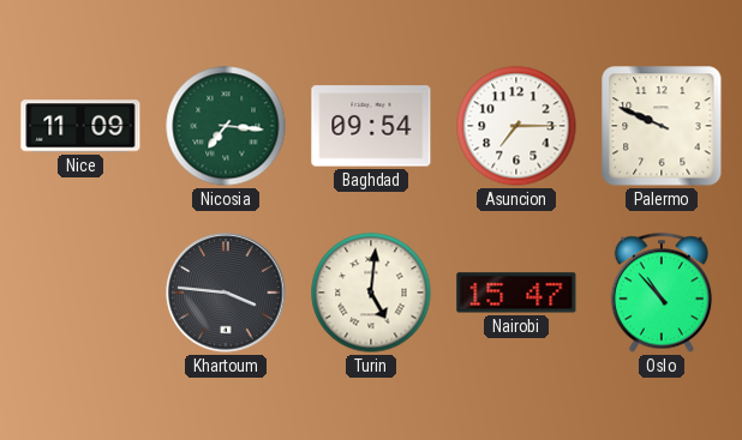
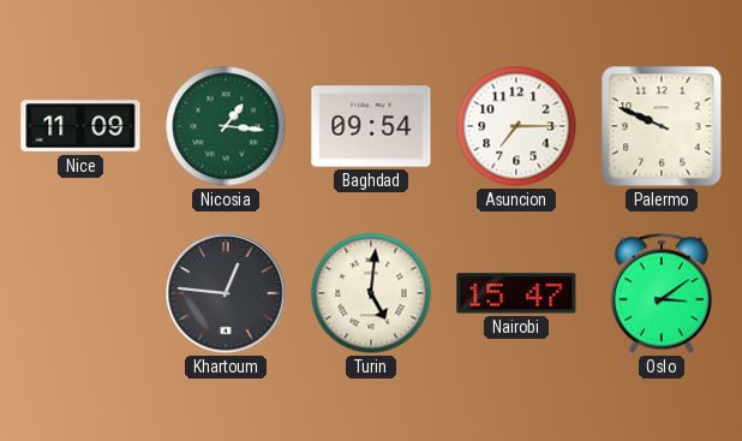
Nicosia: 7:16 -> 1:16 (226, 126)
Khartoum: 3:46 -> 12:46 (226, 293)
Oslo: 10:53 -> 3:09 (662, 293)
